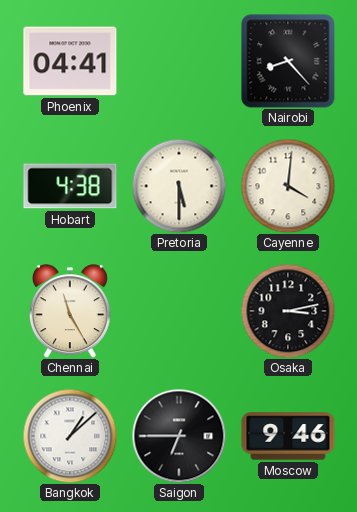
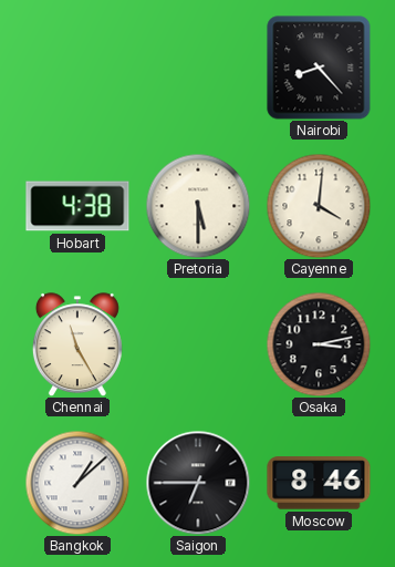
Phoenix: 04:41 -> none (70, 61)
Moscow: 9:46 -> 8:46 (319, 483)
